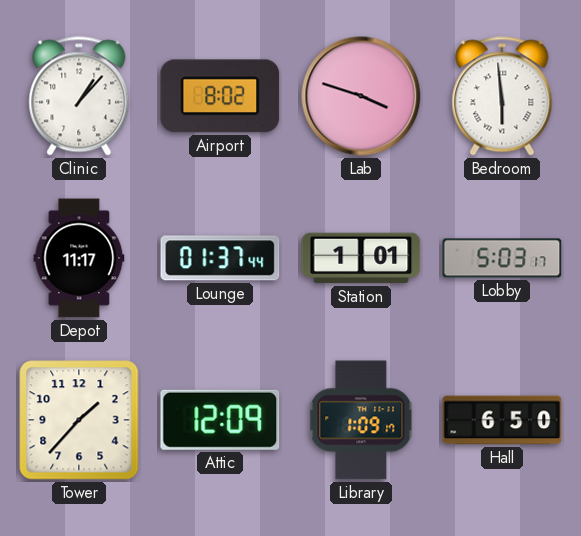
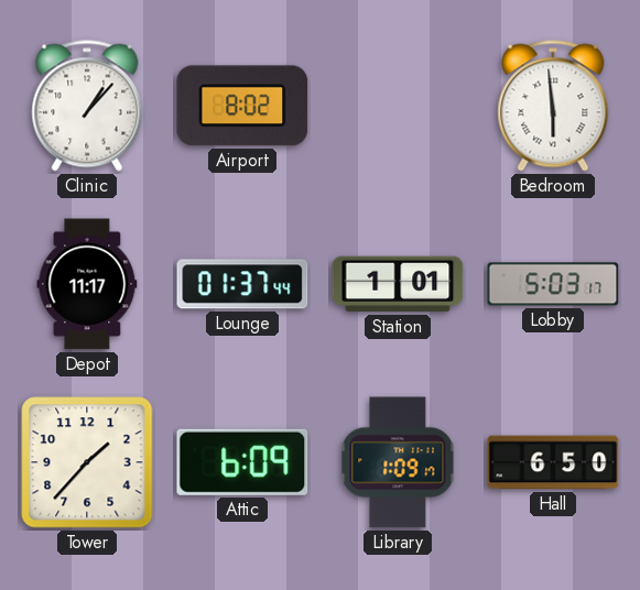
Lab: 3:48 -> none (361, 96)
Attic: 12:09 -> 6:09 (242, 462)
